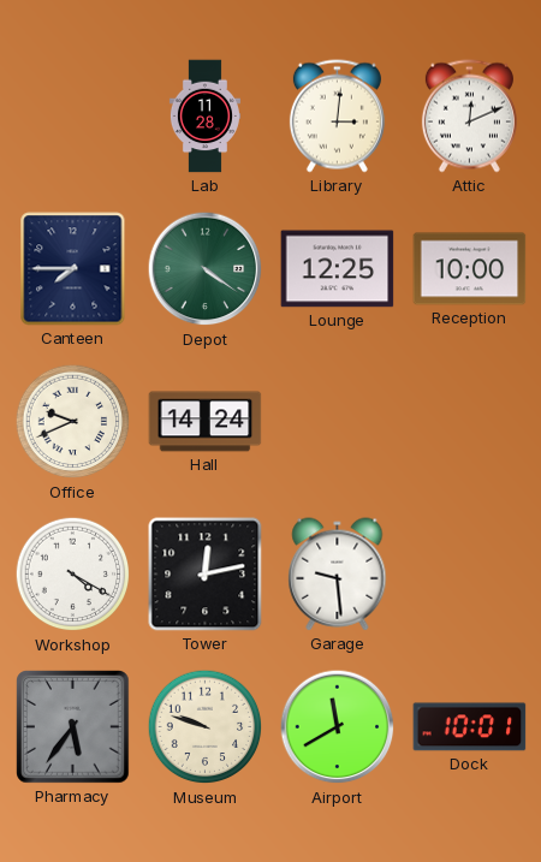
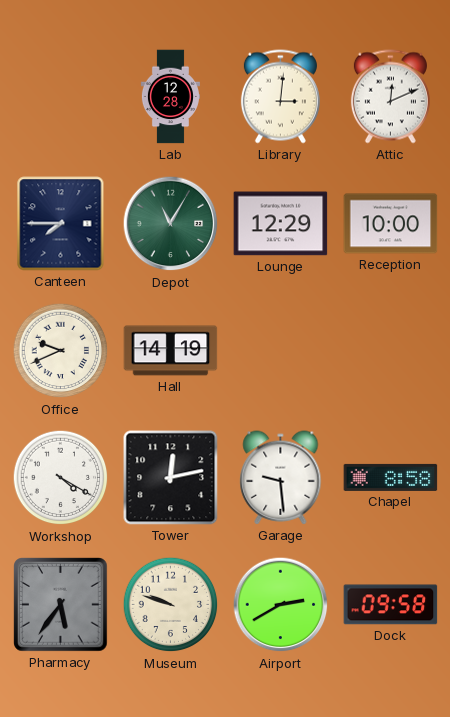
Lab: 11:28 -> 12:28 (170, 97)
Depot: 4:21 -> 11:05 (171, 224)
Lounge: 12:25 -> 12:29 (281, 224)
Hall: 14:24 -> 14:19 (171, 351)
Chapel: none -> 8:58 (391, 477)
Airport: 11:40 -> 2:40 (281, 605)
Dock: 10:01 -> 09:58 (391, 605)
